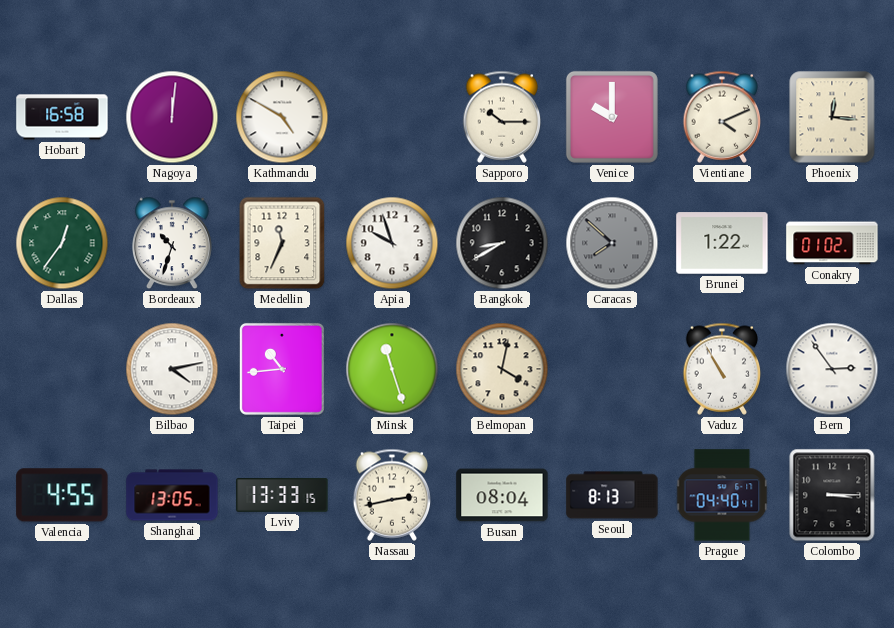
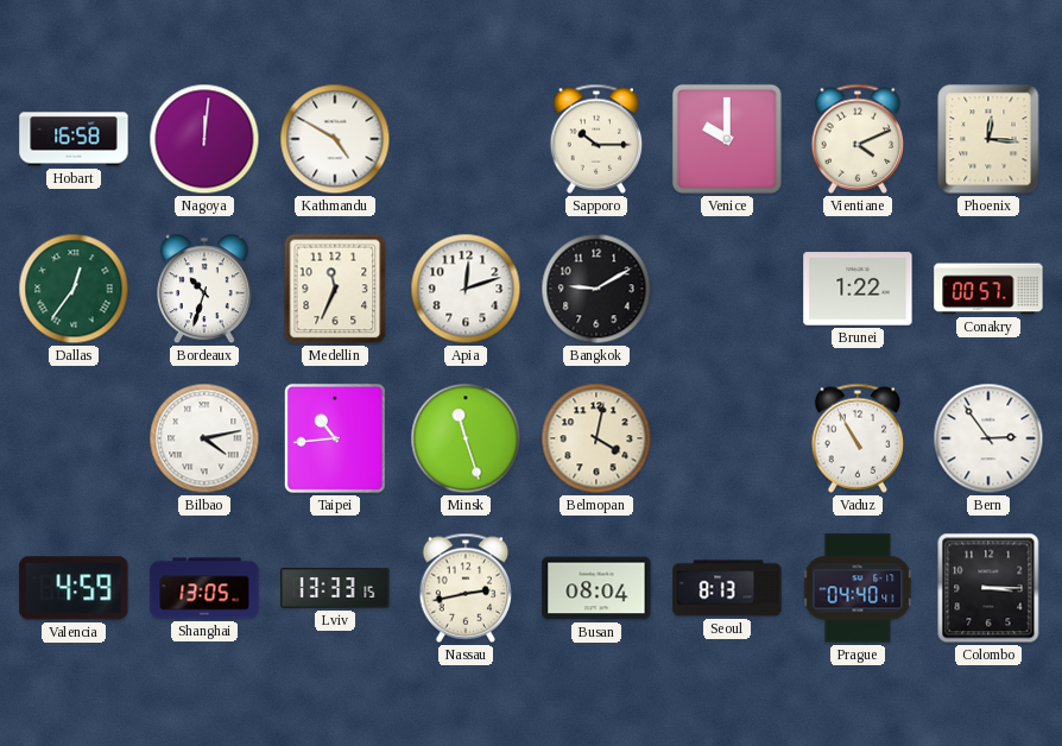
Apia: 9:57 -> 12:12 (466, 289)
Bangkok: 8:40 -> 9:10 (596, 289)
Caracas: 7:52 -> none (612, 243)
Conakry: 01:02 -> 00:57 (988, 289)
Valencia: 4:55 -> 4:59 (74, 588)
